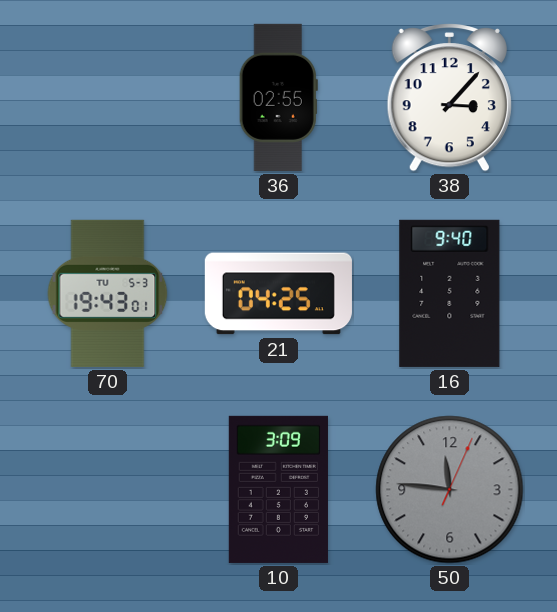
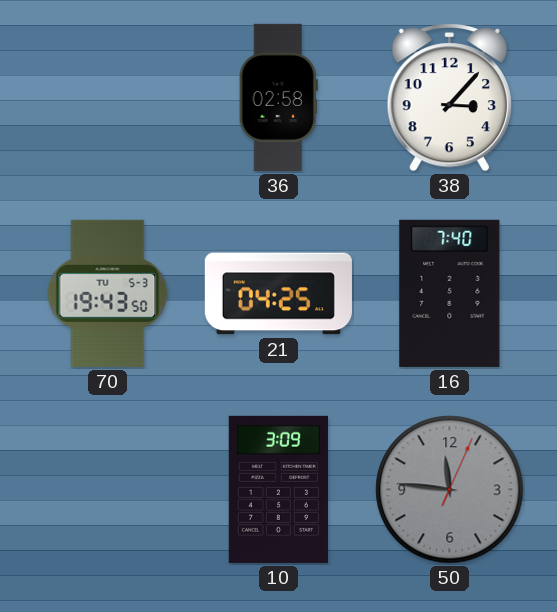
36: 02:55 -> 02:58 (278, 97)
70: 19:43:01 -> 19:43:50 (108, 293)
16: 9:40 -> 7:40 (450, 293)
